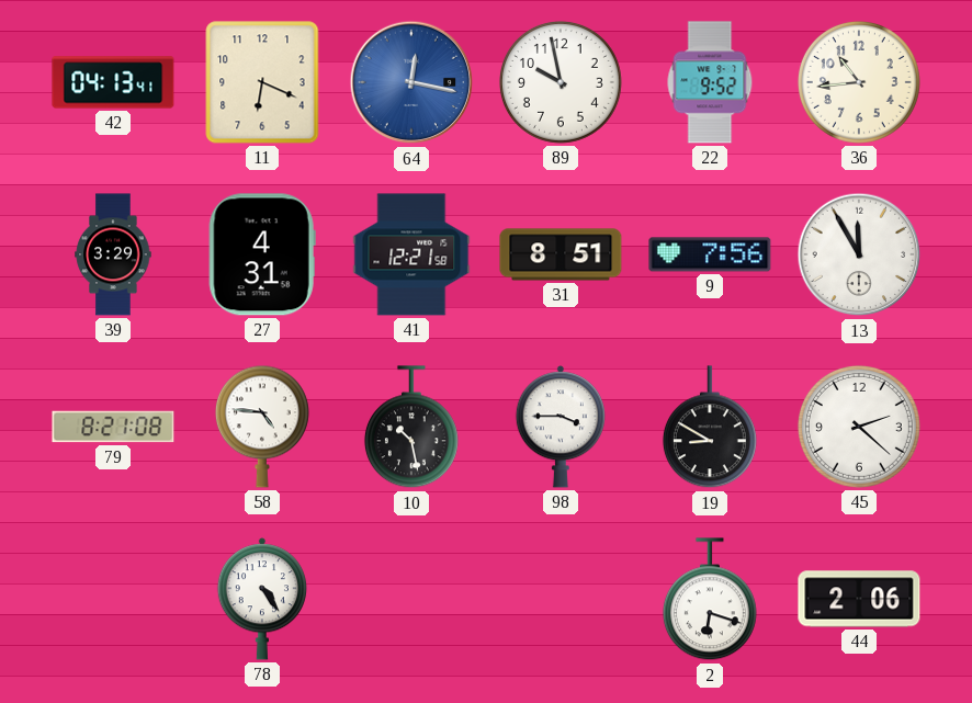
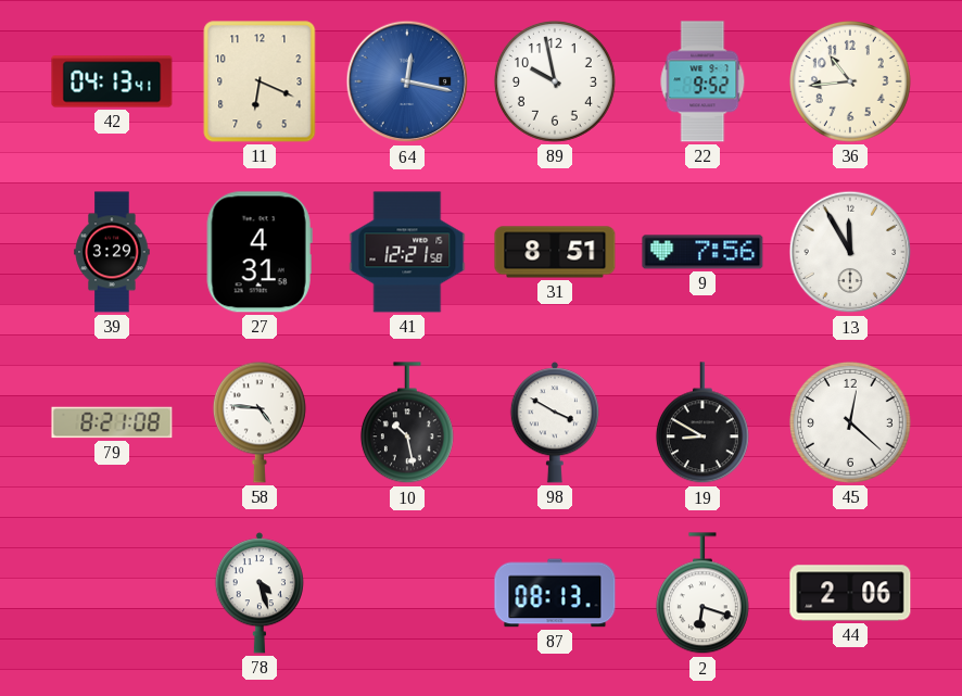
98: 3:45 -> 3:50 (554, 422)
45: 2:22 -> 12:22 (850, 422)
78: 4:24 -> 4:27 (258, 593)
87: none -> 08:13 (555, 593)
